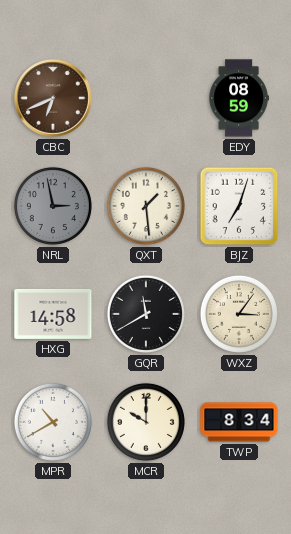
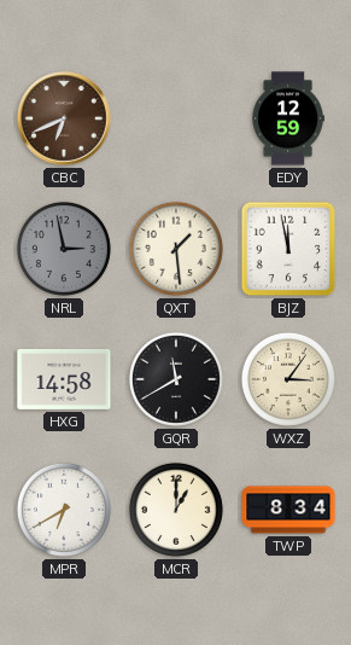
EDY: 08:59 -> 12:59 (288, 118)
BJZ: 7:03 -> 11:58 (288, 249)
MPR: 10:40 -> 6:40 (64, 510)
MCR: 10:00 -> 1:00 (176, 510)
